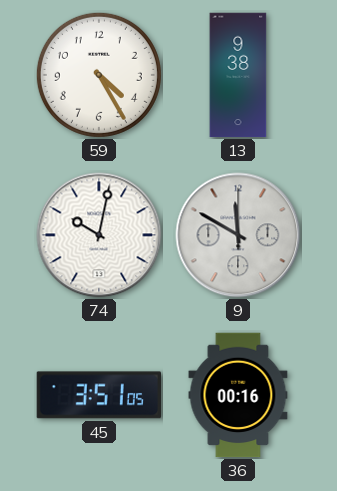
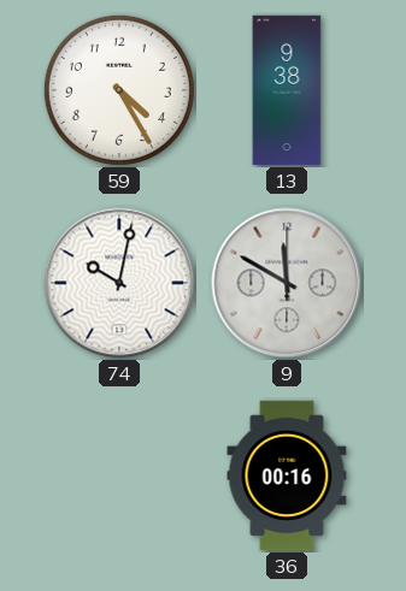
45: 3:51 -> none (98, 395)
